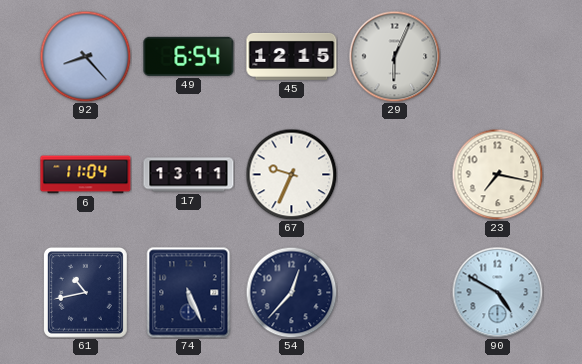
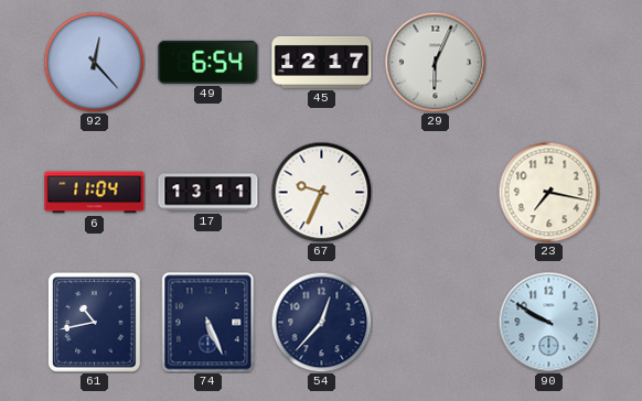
92: 8:23 -> 12:23 (94, 62)
45: 12:15 -> 12:17 (322, 62)
90: 4:50 -> 9:50 (548, 322)
